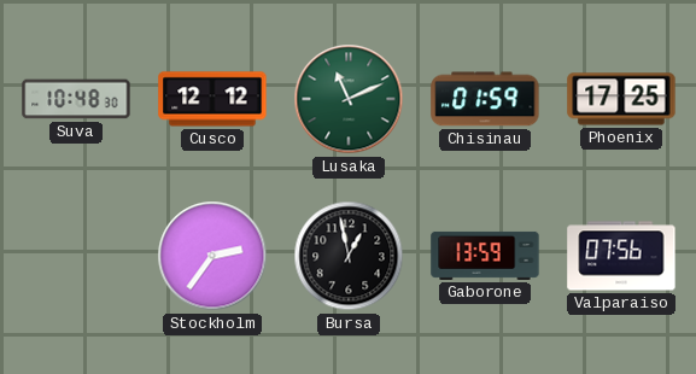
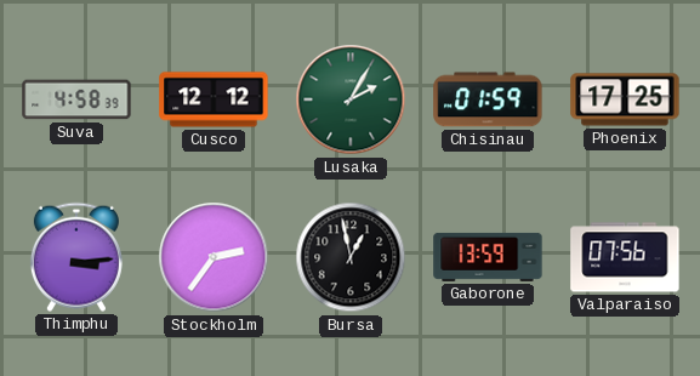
Suva: 10:48 -> 4:58 (76, 99)
Lusaka: 11:11 -> 2:05 (351, 99)
Thimphu: none -> 3:14 (76, 257)
